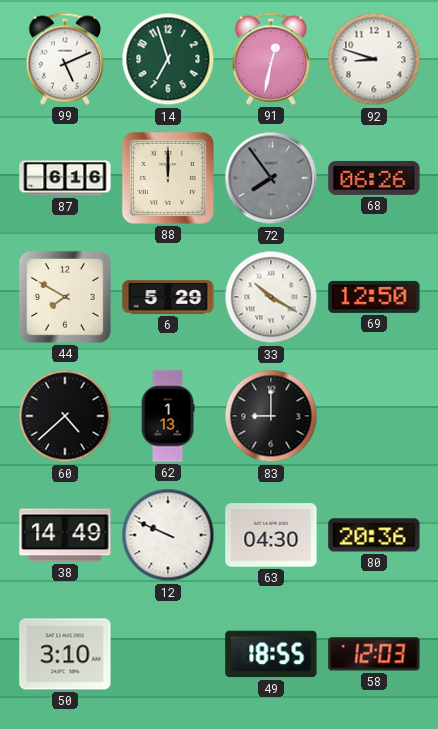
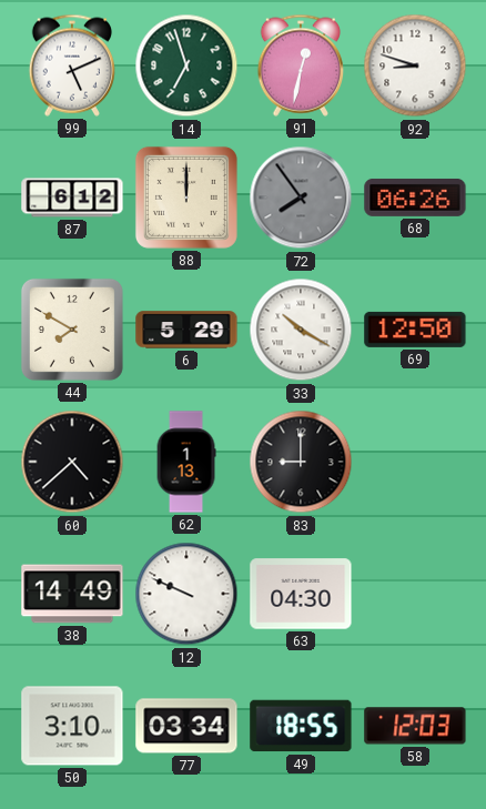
87: 6:16 -> 6:12 (72, 198)
80: 20:36 -> none (374, 535)
77: none -> 03:34 (186, 726)
